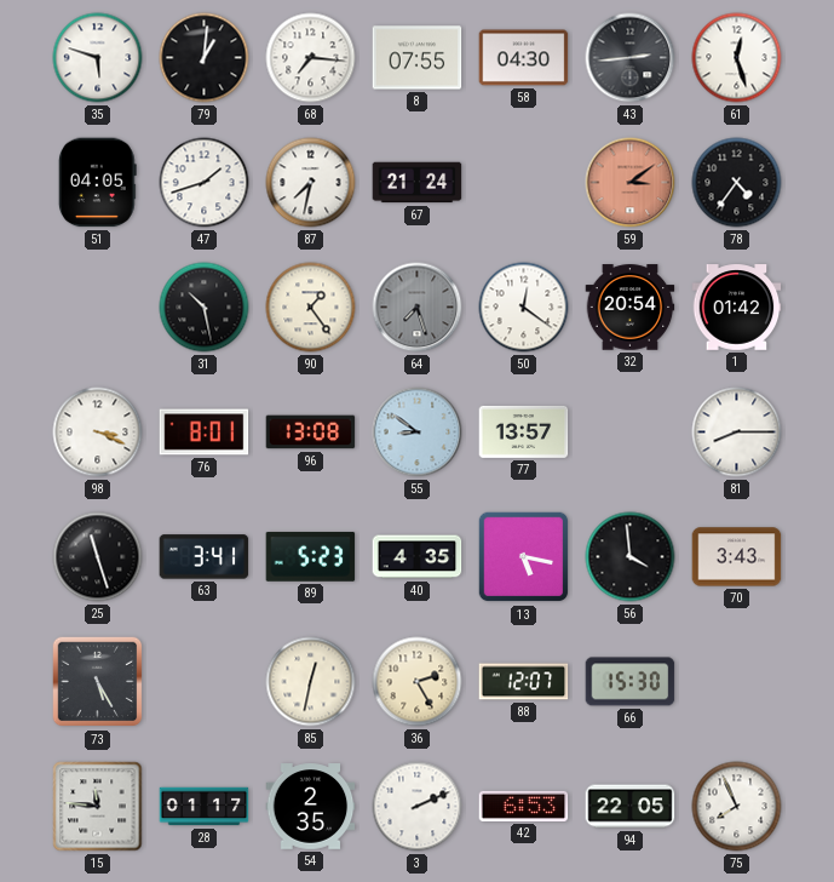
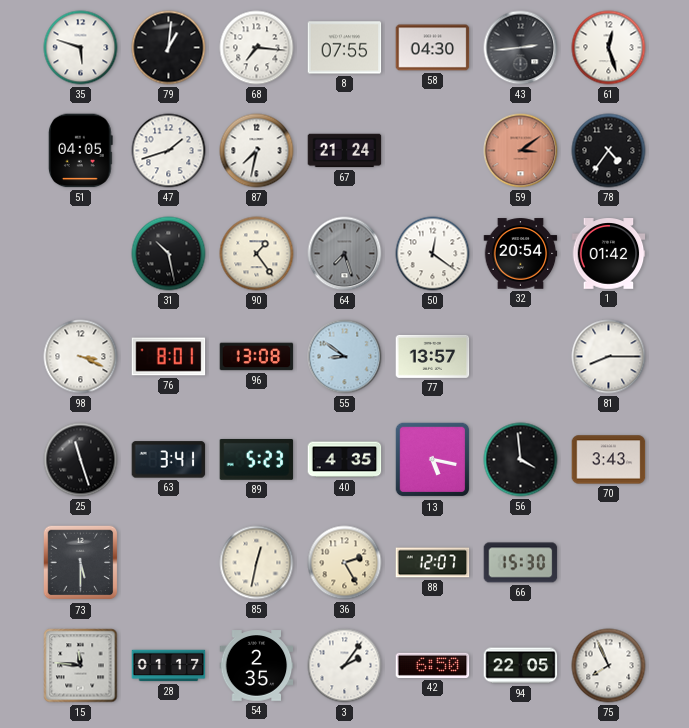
73: 5:25 -> 5:30 (81, 563)
3: 2:11 -> 2:06 (345, 666)
42: 6:53 -> 6:50 (433, 665)
